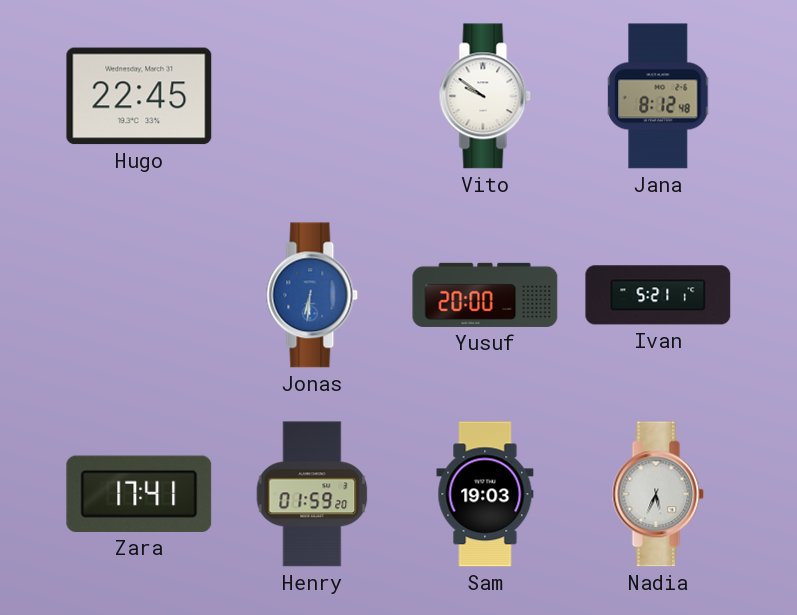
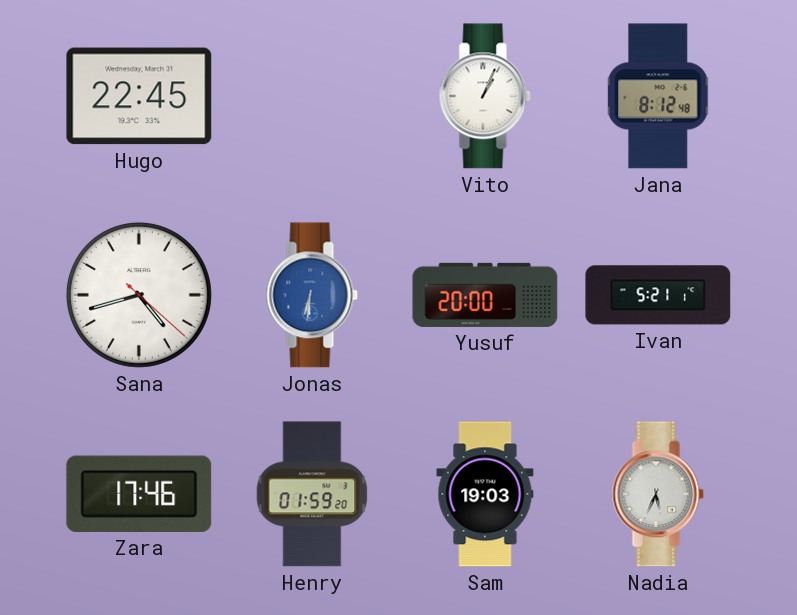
Vito: 9:51 -> 1:04 (485, 96)
Sana: none -> 4:42 (139, 295)
Zara: 17:41 -> 17:46 (139, 494)
